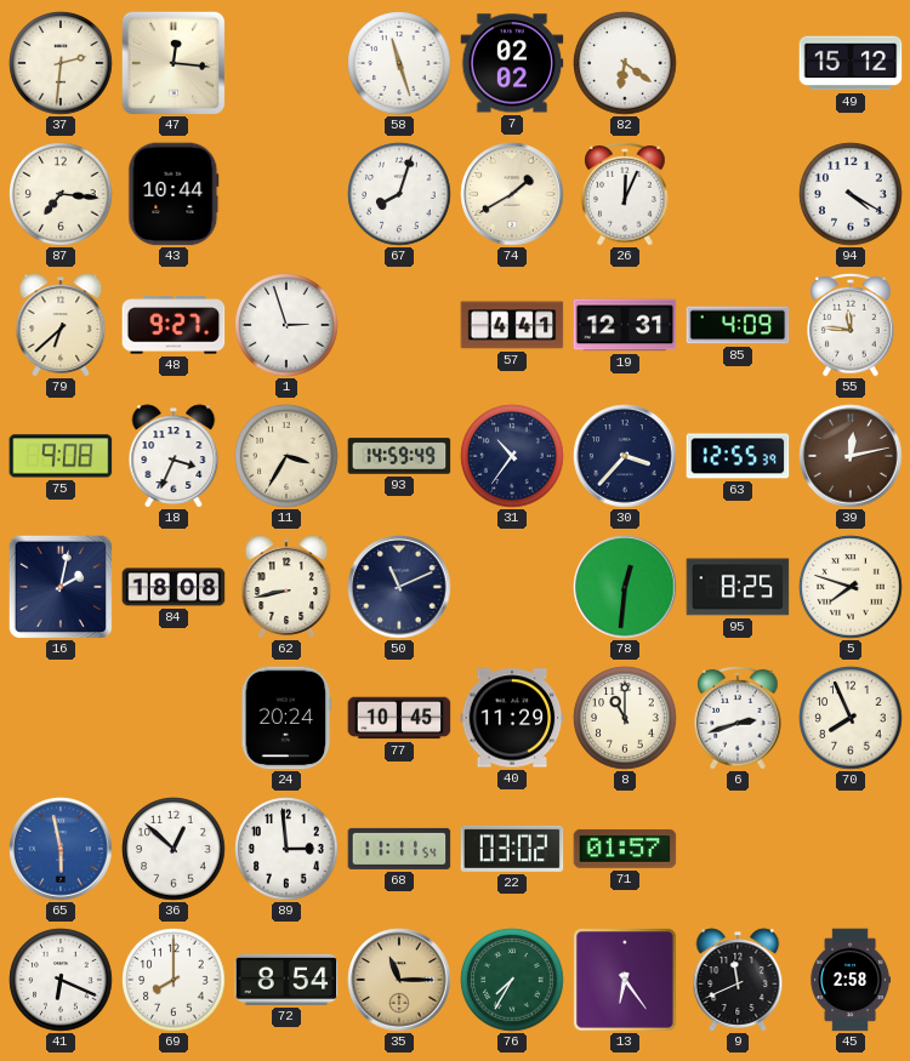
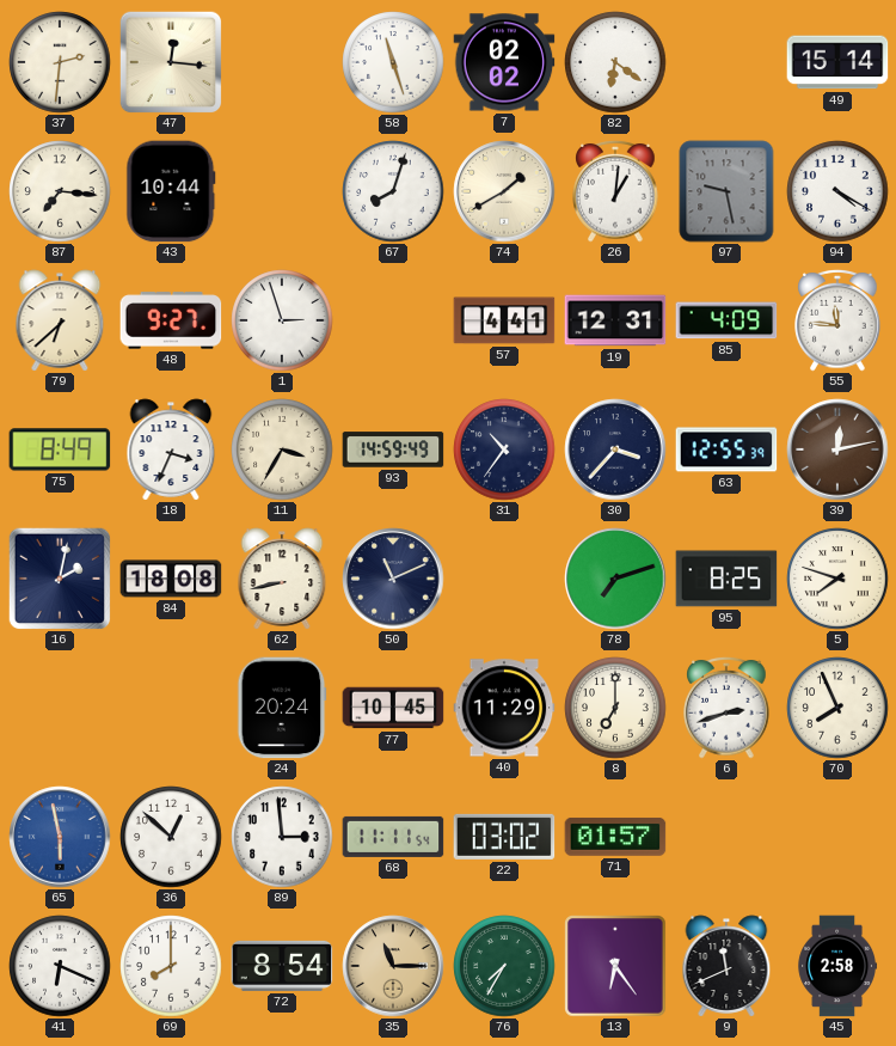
49: 15:12 -> 15:14 (837, 62)
26: 12:04 -> 1:01 (615, 191)
97: none -> 9:28 (726, 191)
75: 9:08 -> 8:49 (60, 449)
78: 12:31 -> 7:12 (615, 579)
8: 11:00 -> 7:00 (615, 708)
